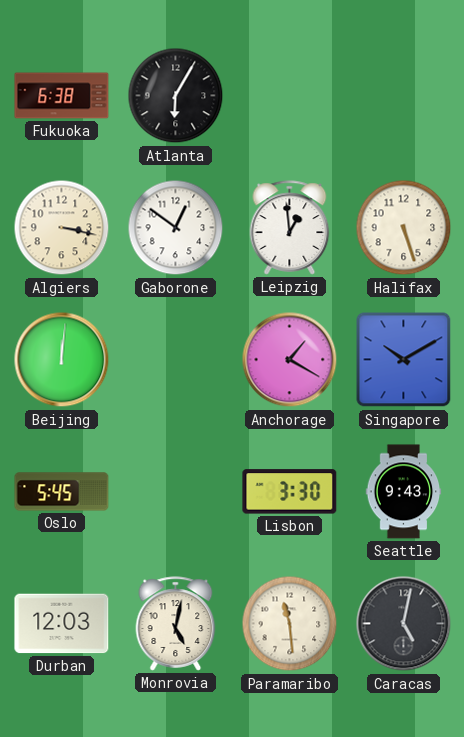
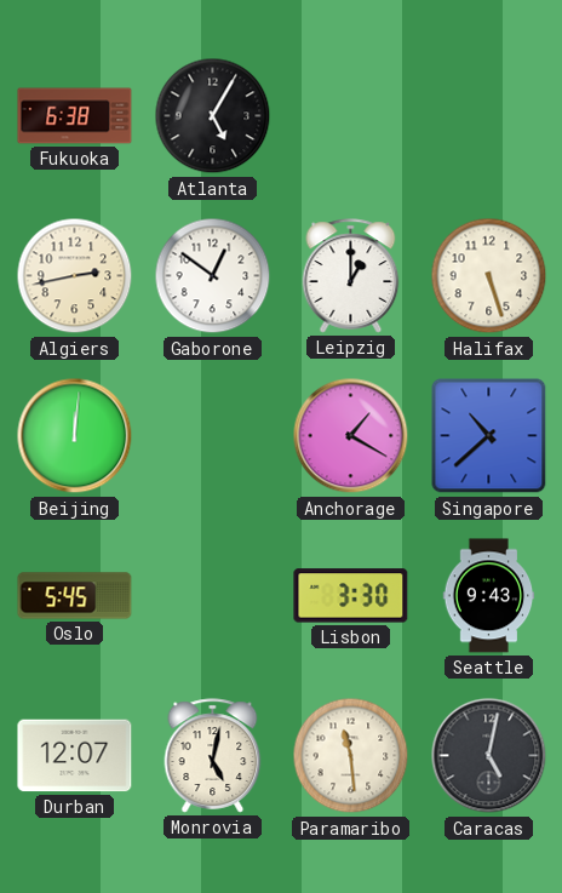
Atlanta: 6:05 -> 5:05 (213, 116)
Algiers: 3:17 -> 2:43 (75, 276)
Leipzig: 12:59 -> 1:00 (351, 276)
Singapore: 10:10 -> 10:38 (489, 436)
Durban: 12:03 -> 12:07 (75, 756)
